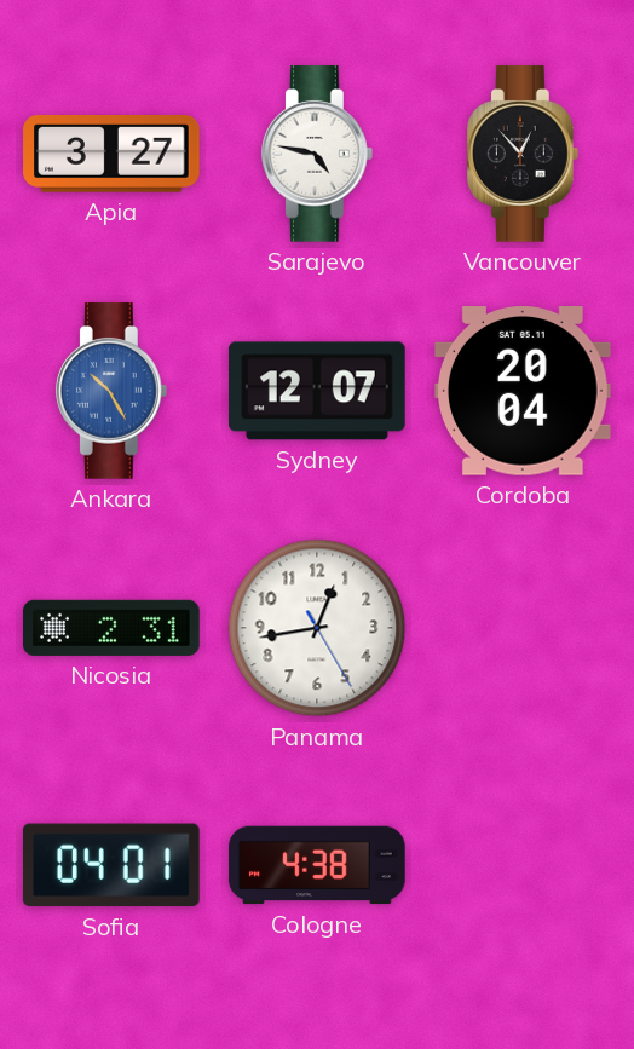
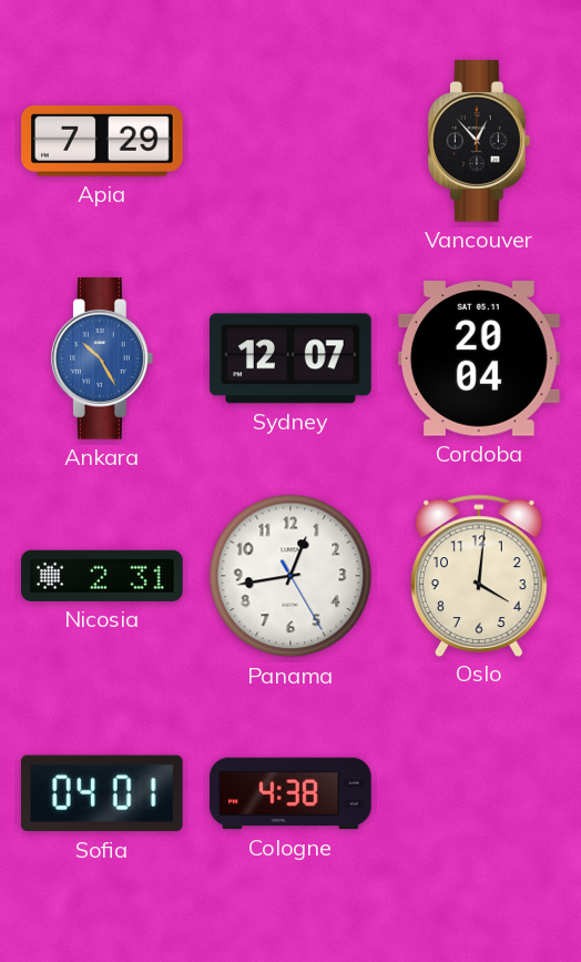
Apia: 3:27 -> 7:29 (102, 142)
Sarajevo: 4:47 -> none (317, 154)
Oslo: none -> 4:01 (479, 575)
